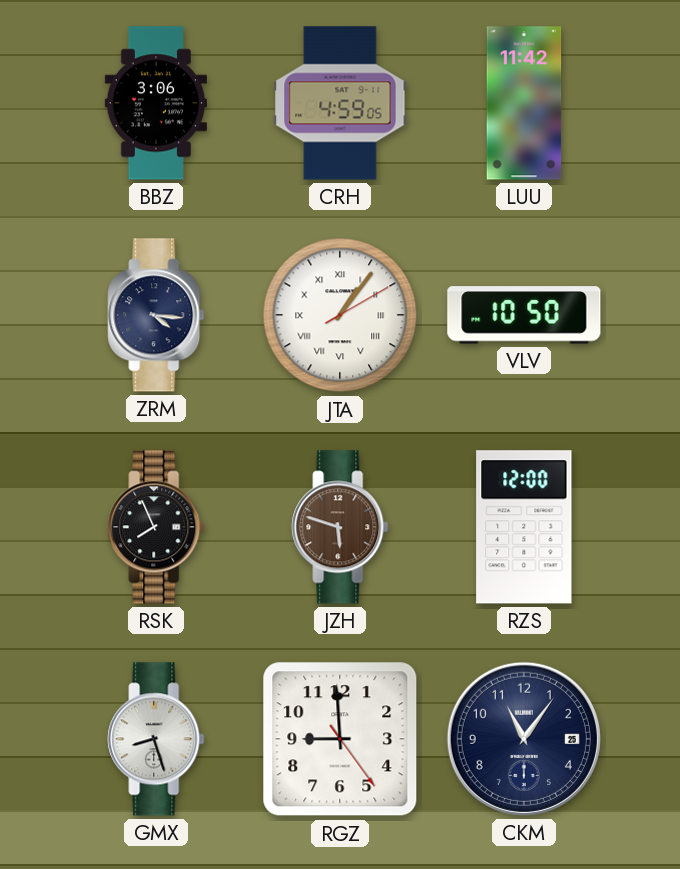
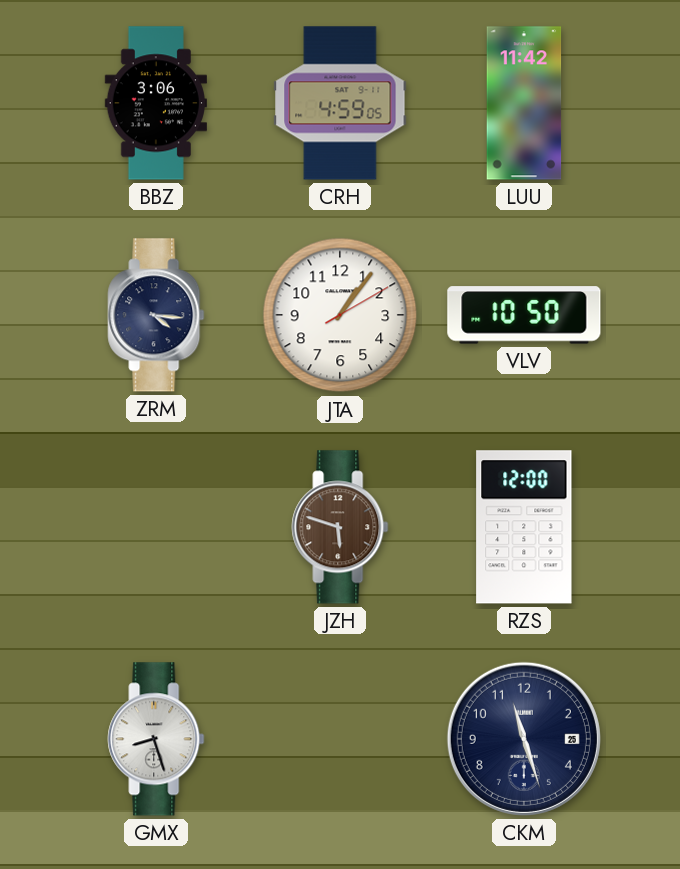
JTA numerals: Roman -> Arabic (340, 315)
RSK: 7:56 -> none (156, 527)
RGZ: 8:59 -> none (340, 739)
CKM: 11:06 -> 11:27 (524, 739)
